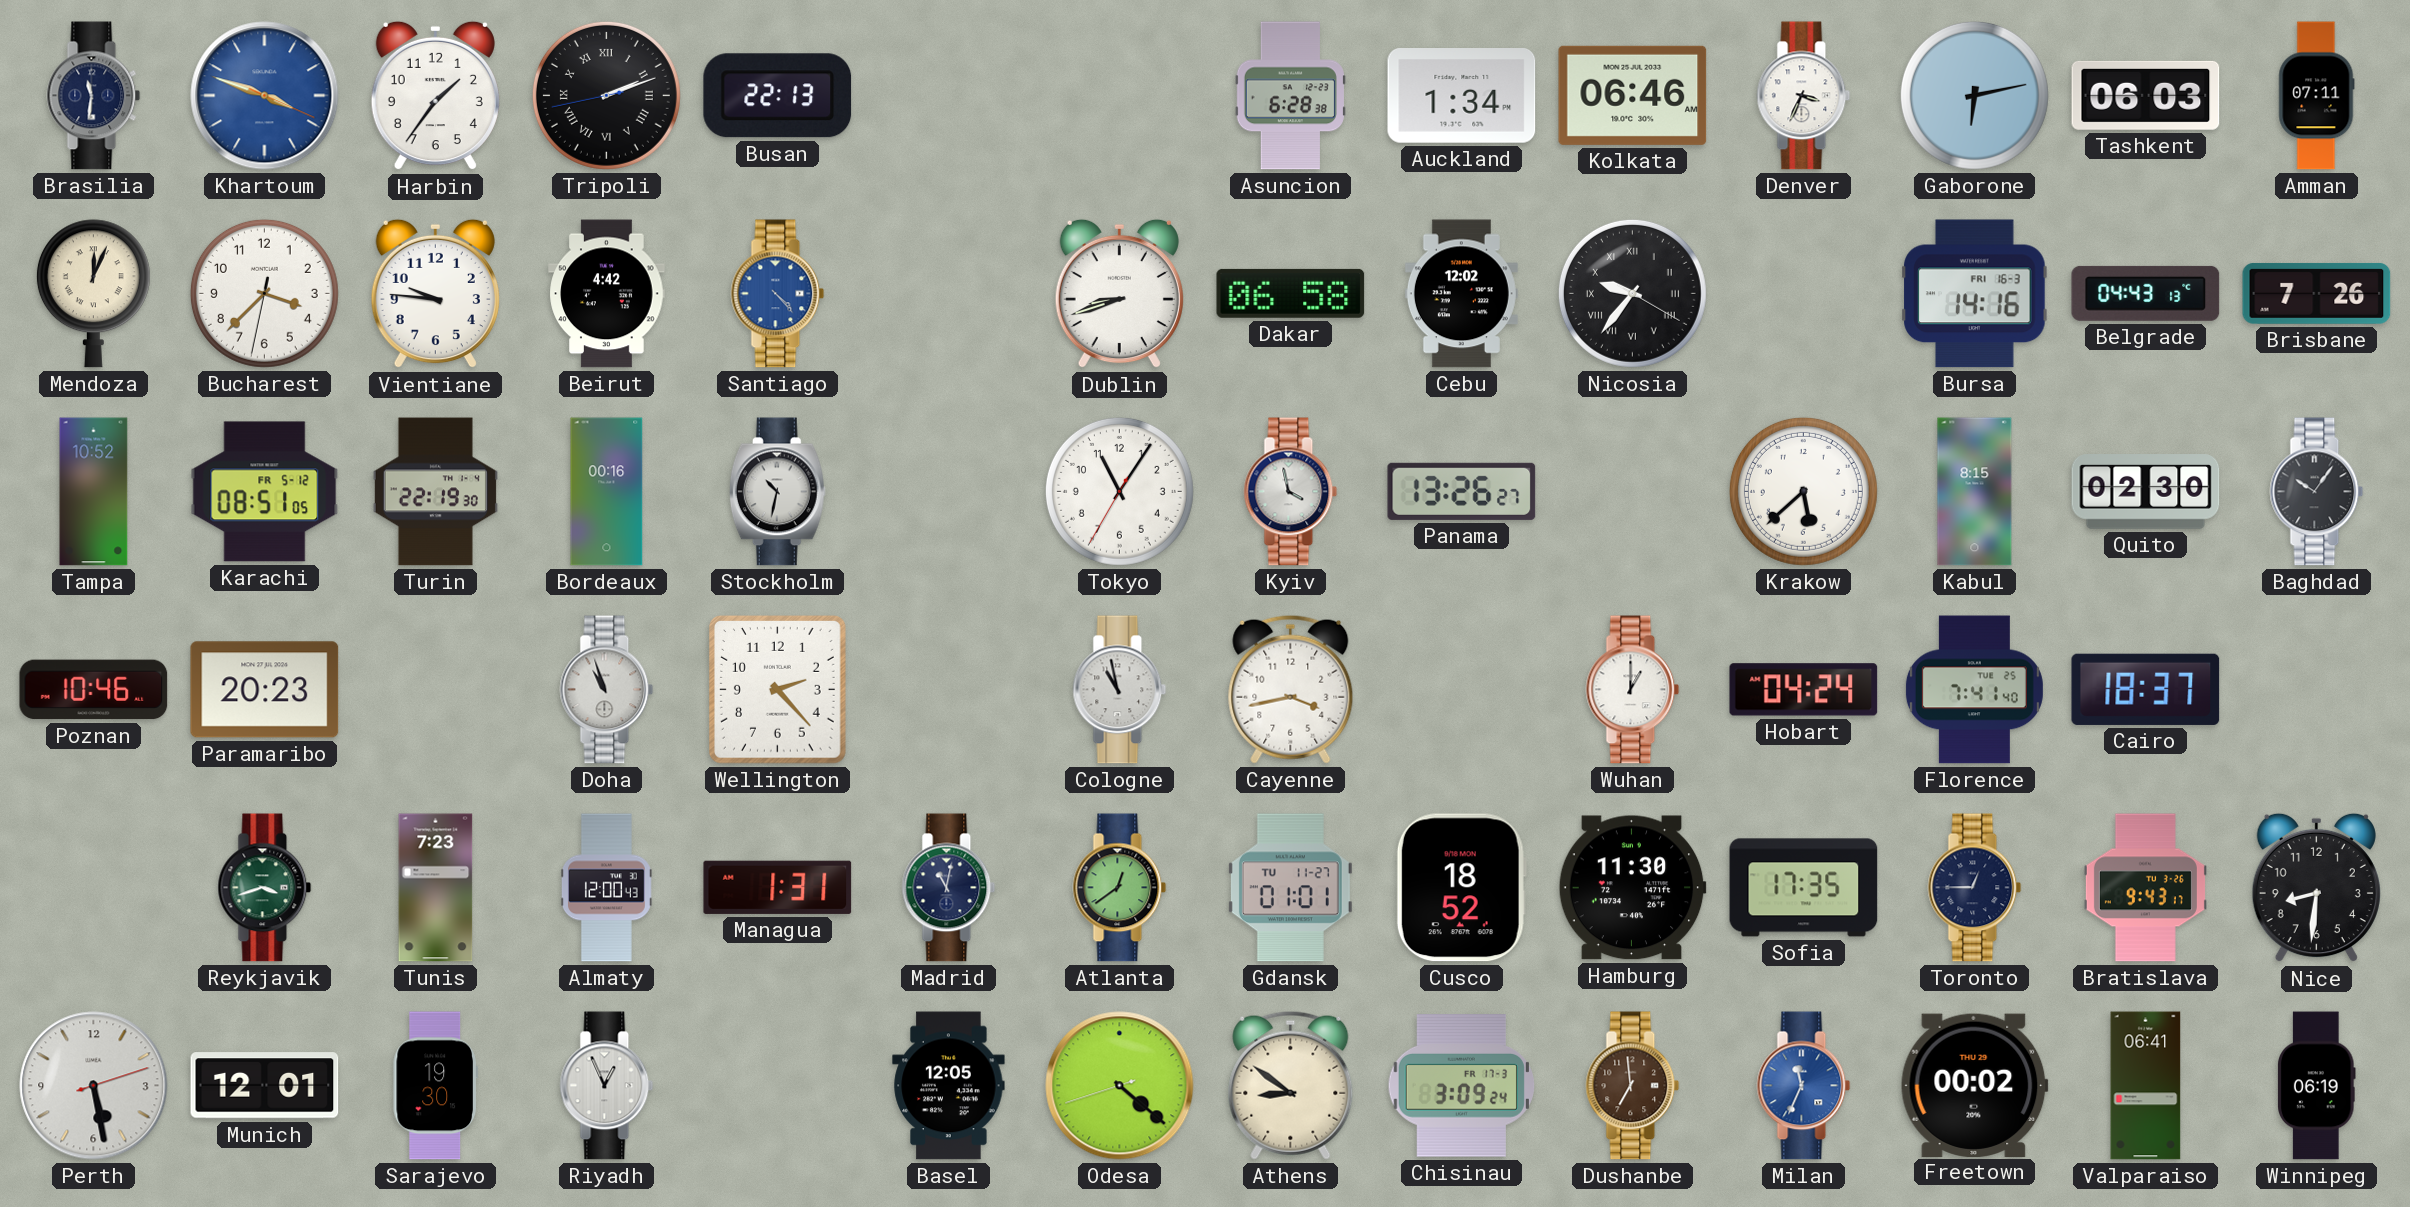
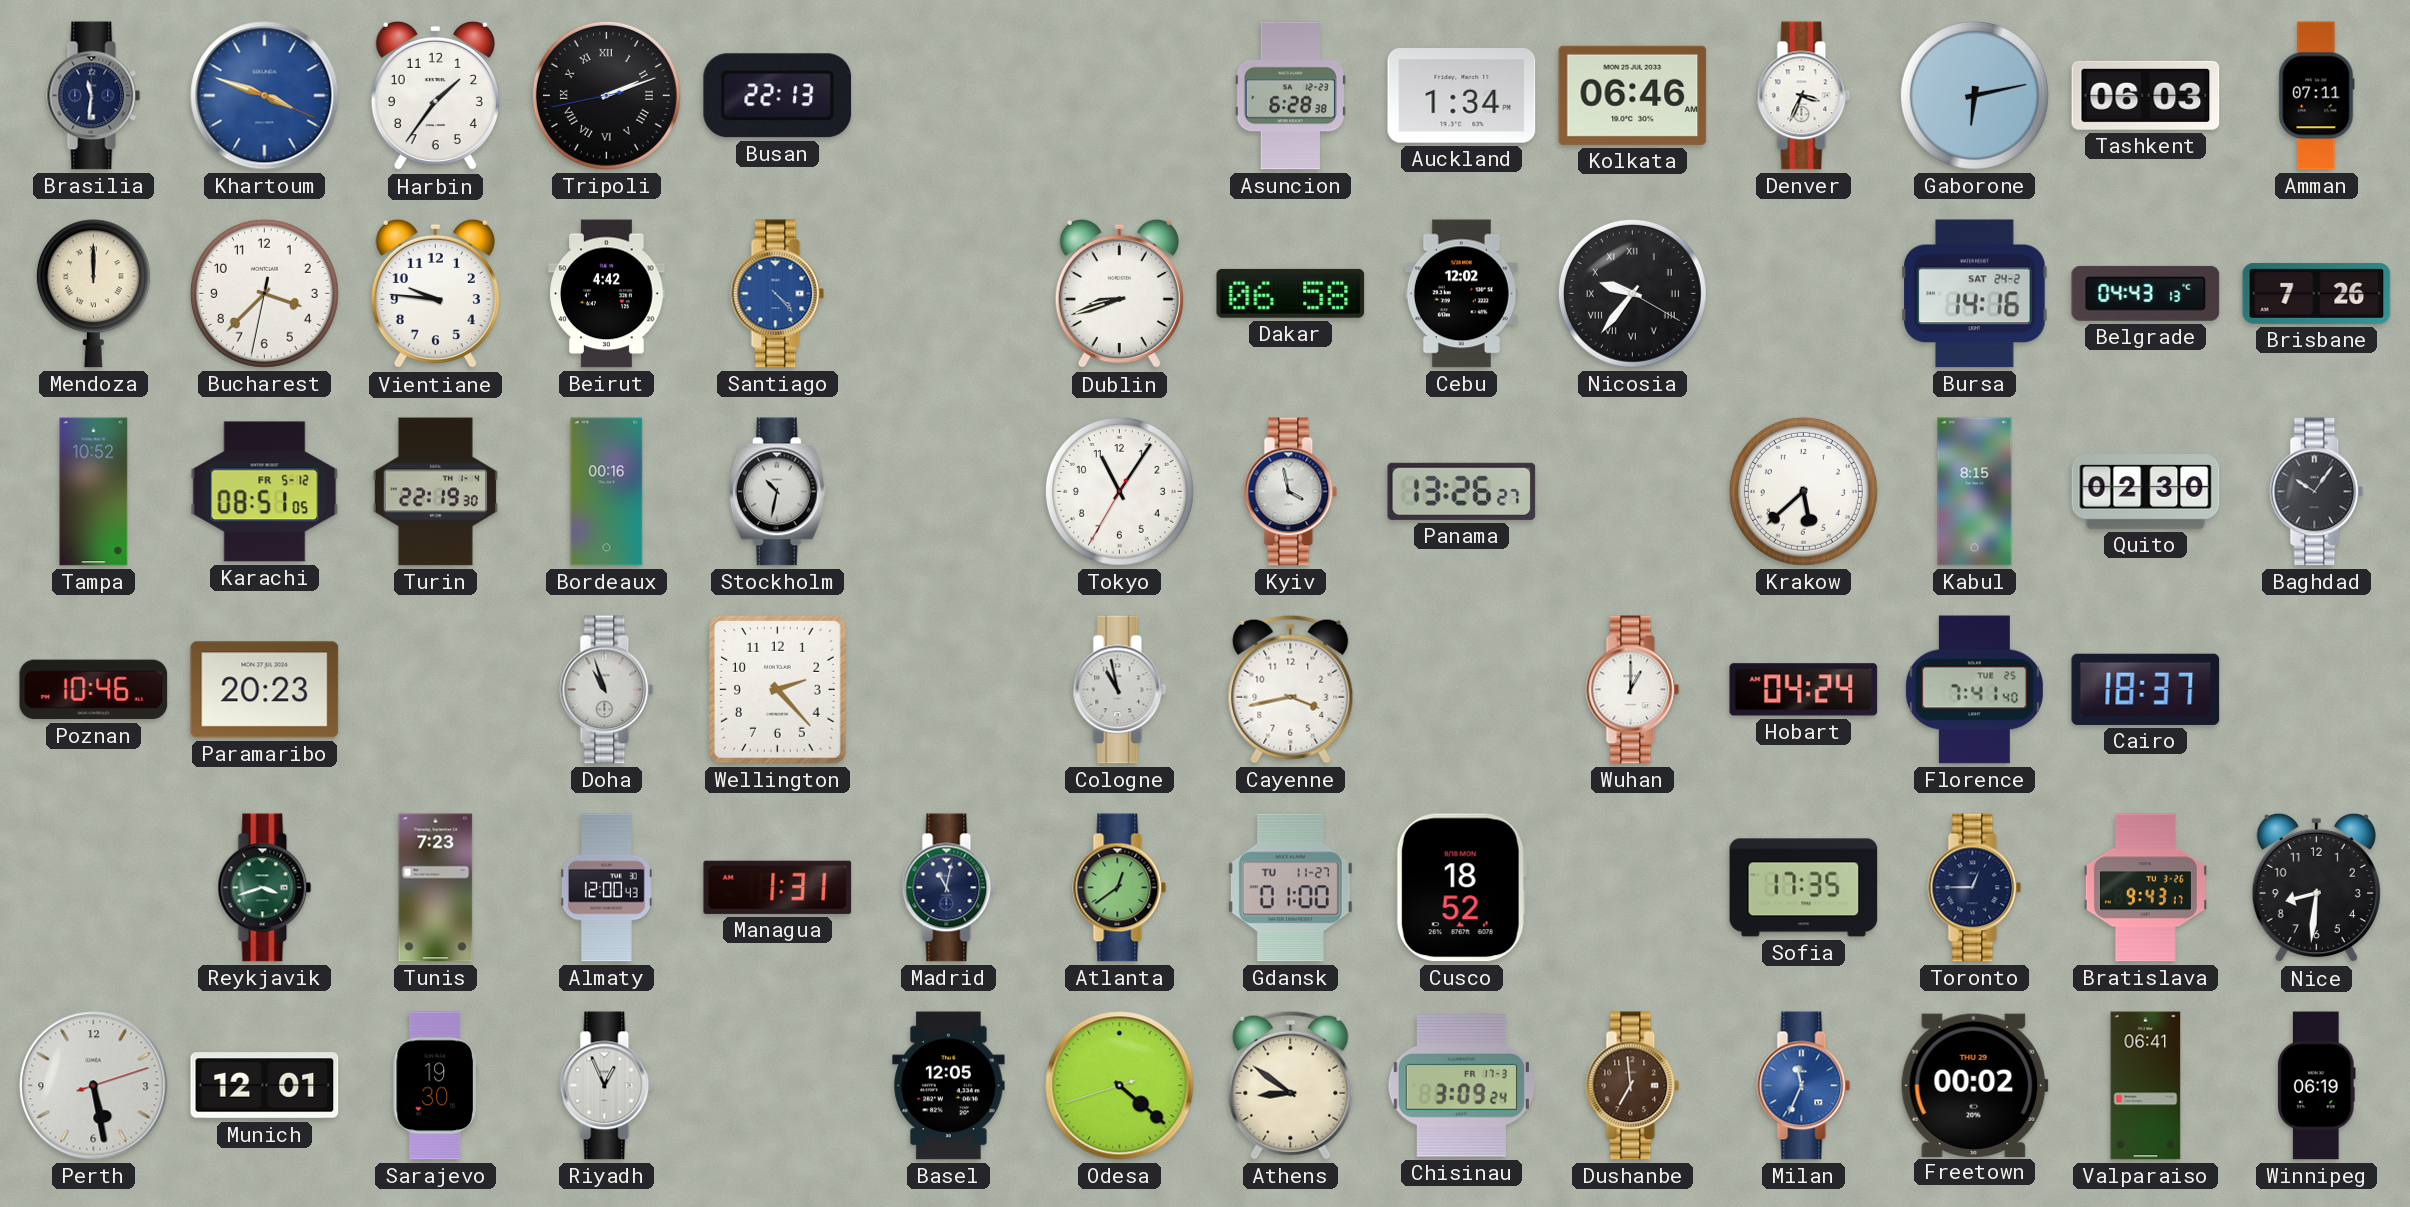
Mendoza: 12:04 -> 12:00 (93, 294)
Bursa date: FRI 16-3 -> SAT 24-2 (1975, 294)
Gdansk: 01:01 -> 01:00 (1290, 888)
Hamburg: 11:30 -> none (1632, 888)
